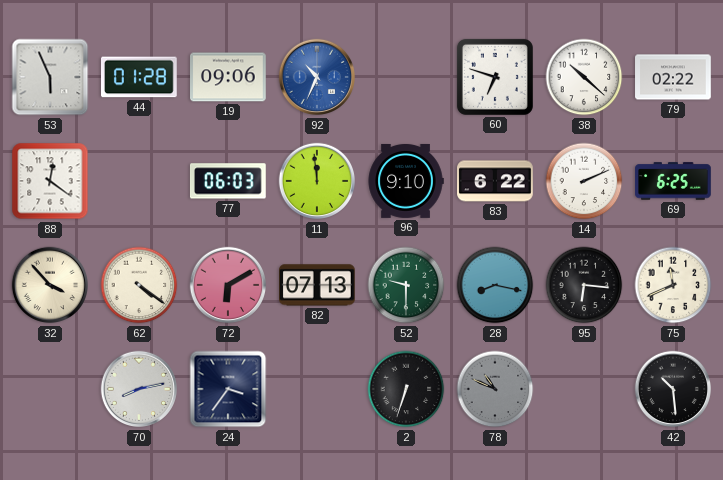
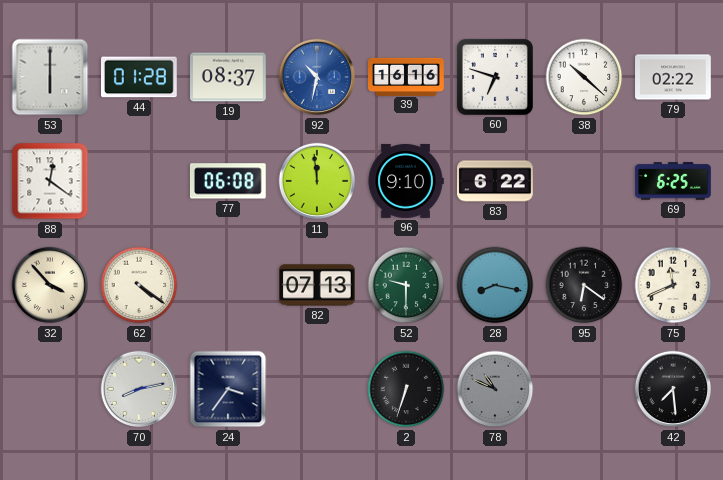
53: 5:56 -> 6:00 (50, 77)
19: 09:06 -> 08:37 (229, 77)
92: 10:34 -> 10:32 (317, 77)
39: none -> 16:16 (406, 76)
77: 06:03 -> 06:08 (228, 181)
14: 2:11 -> none (584, 181)
72: 6:10 -> none (228, 285)
95: 6:16 -> 6:21 (584, 285)
42: 10:29 -> 7:29 (673, 389)
